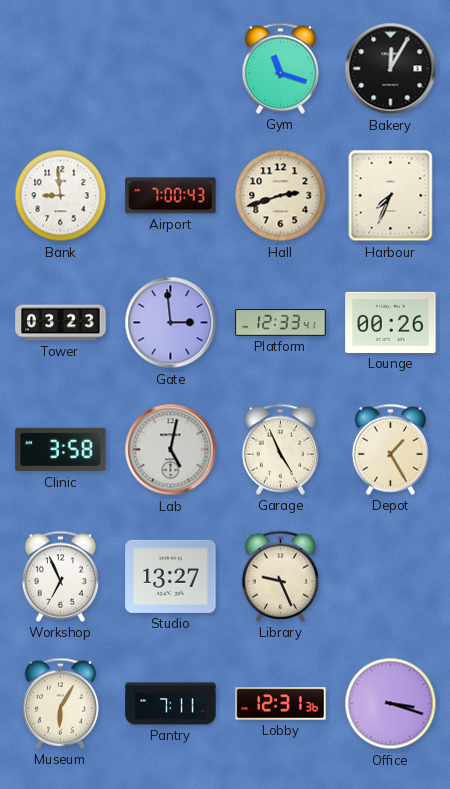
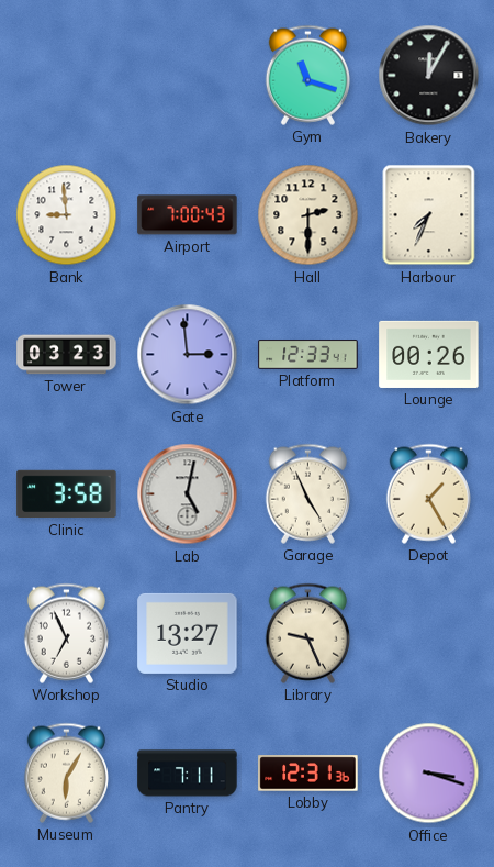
Hall: 2:42 -> 2:30 (308, 215)
